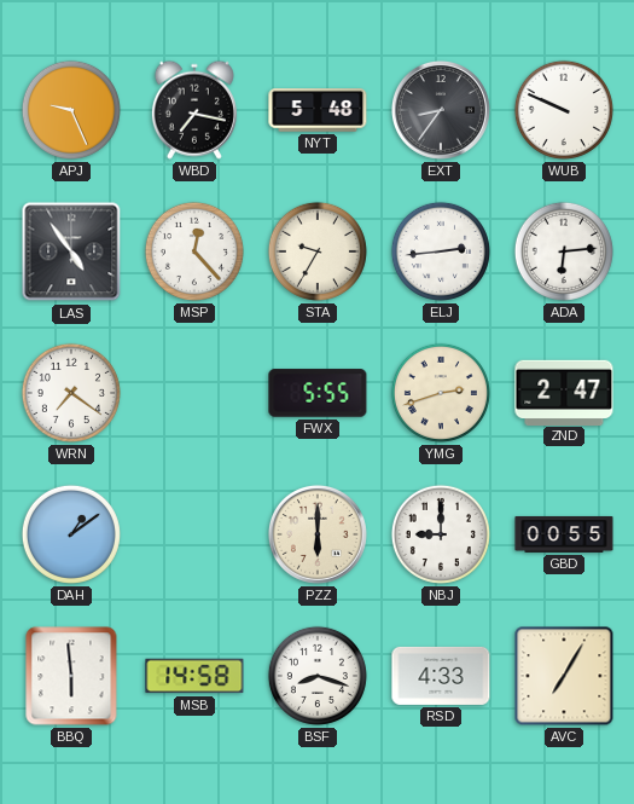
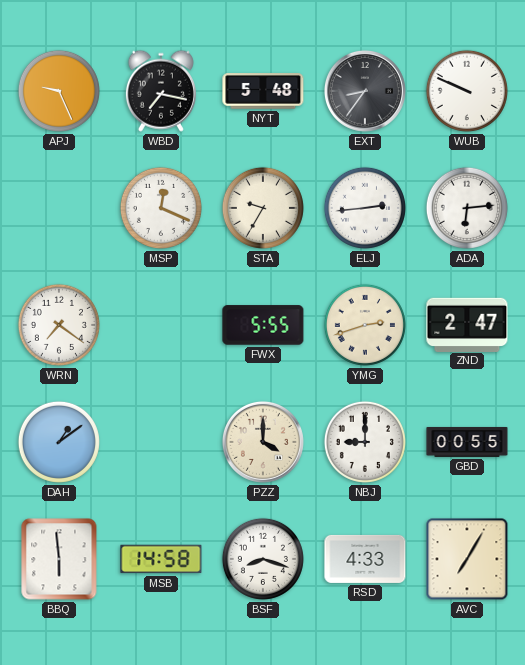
LAS: 4:54 -> none (71, 251)
MSP: 12:23 -> 12:19 (161, 208)
PZZ: 6:00 -> 4:00 (263, 442)
